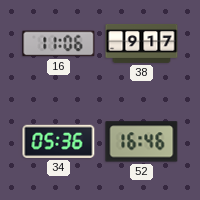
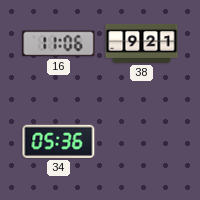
38: 9:17 -> 9:21 (142, 43)
52: 16:46 -> none (142, 142)
